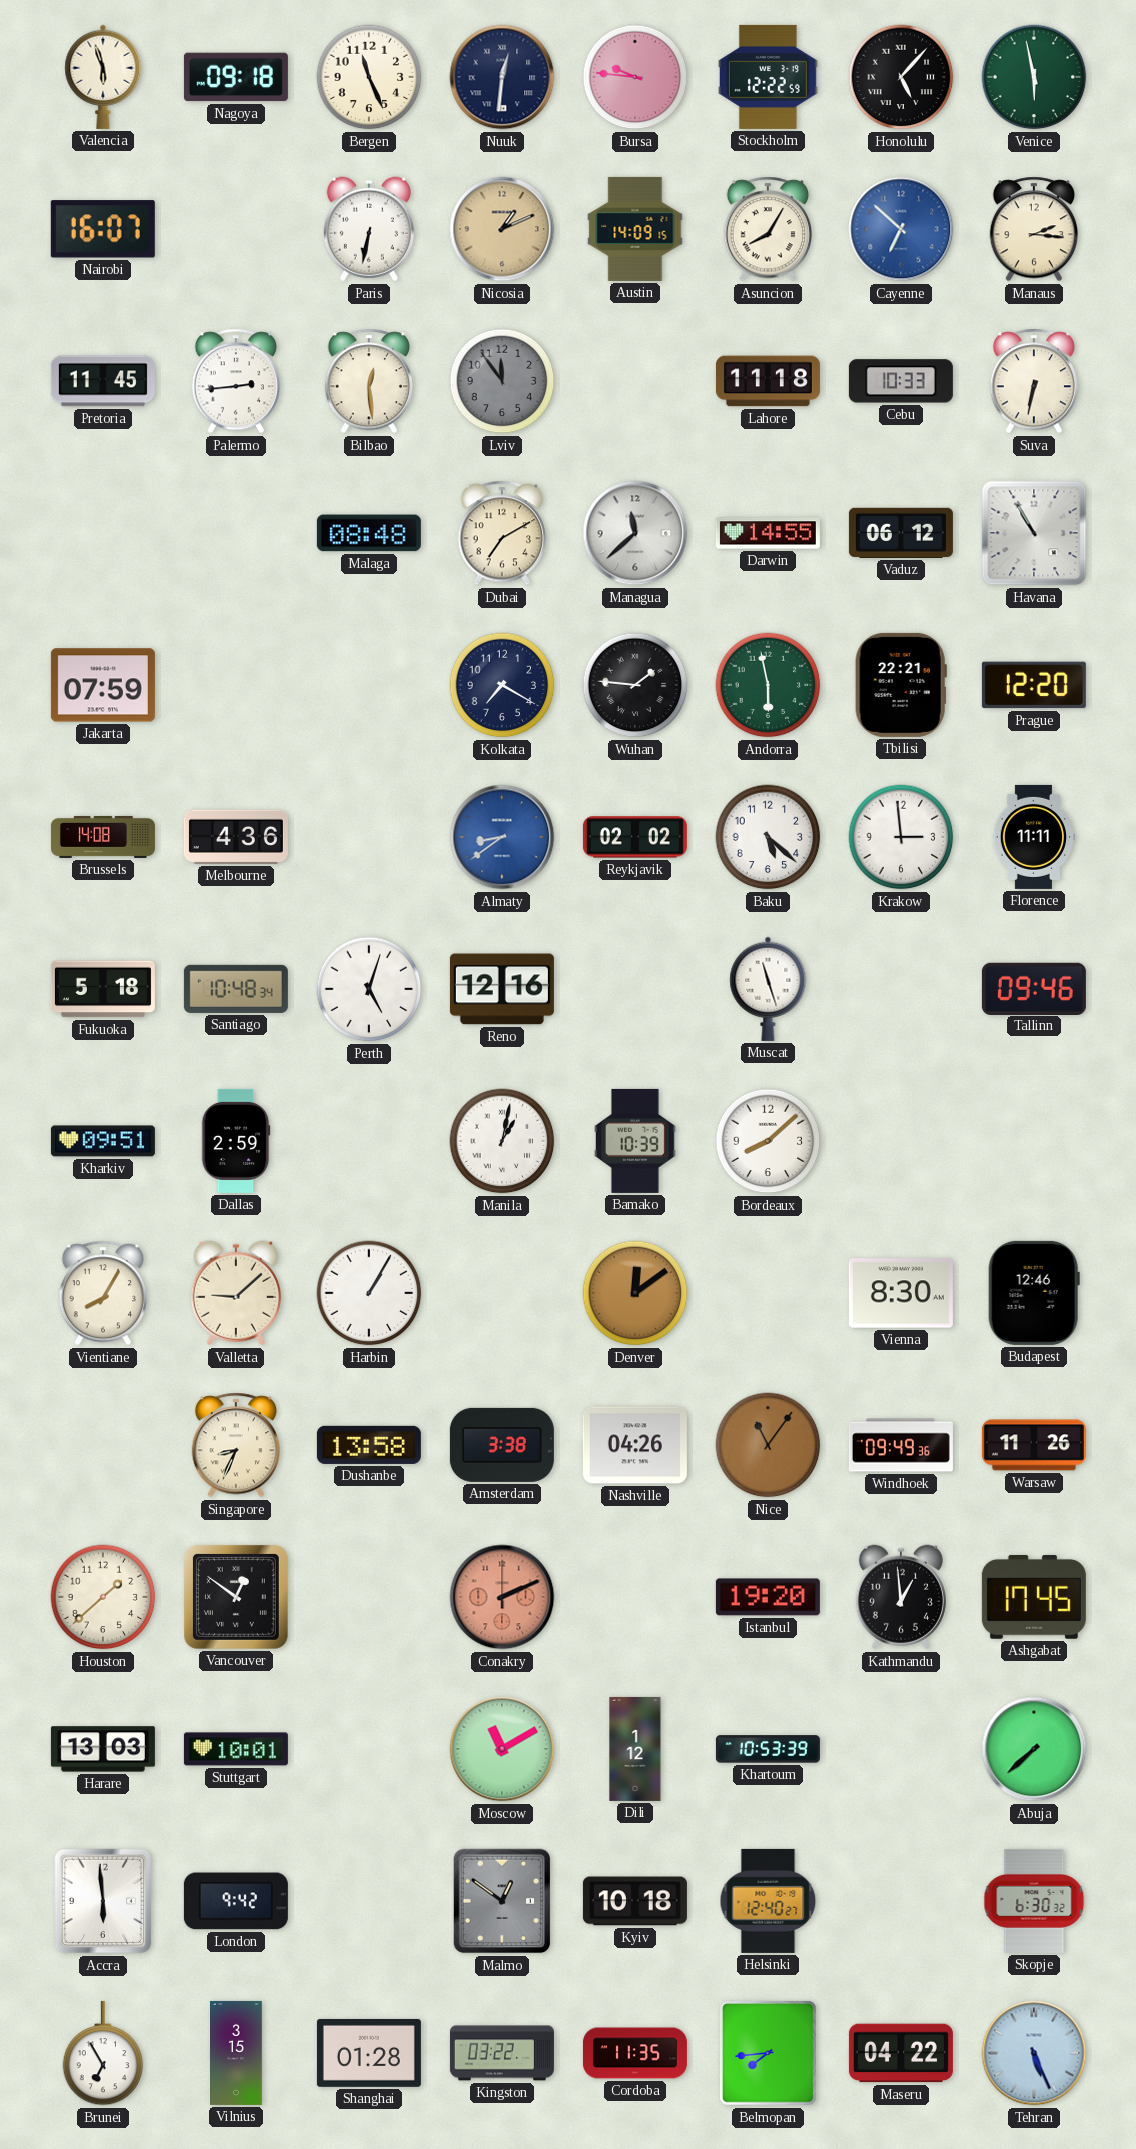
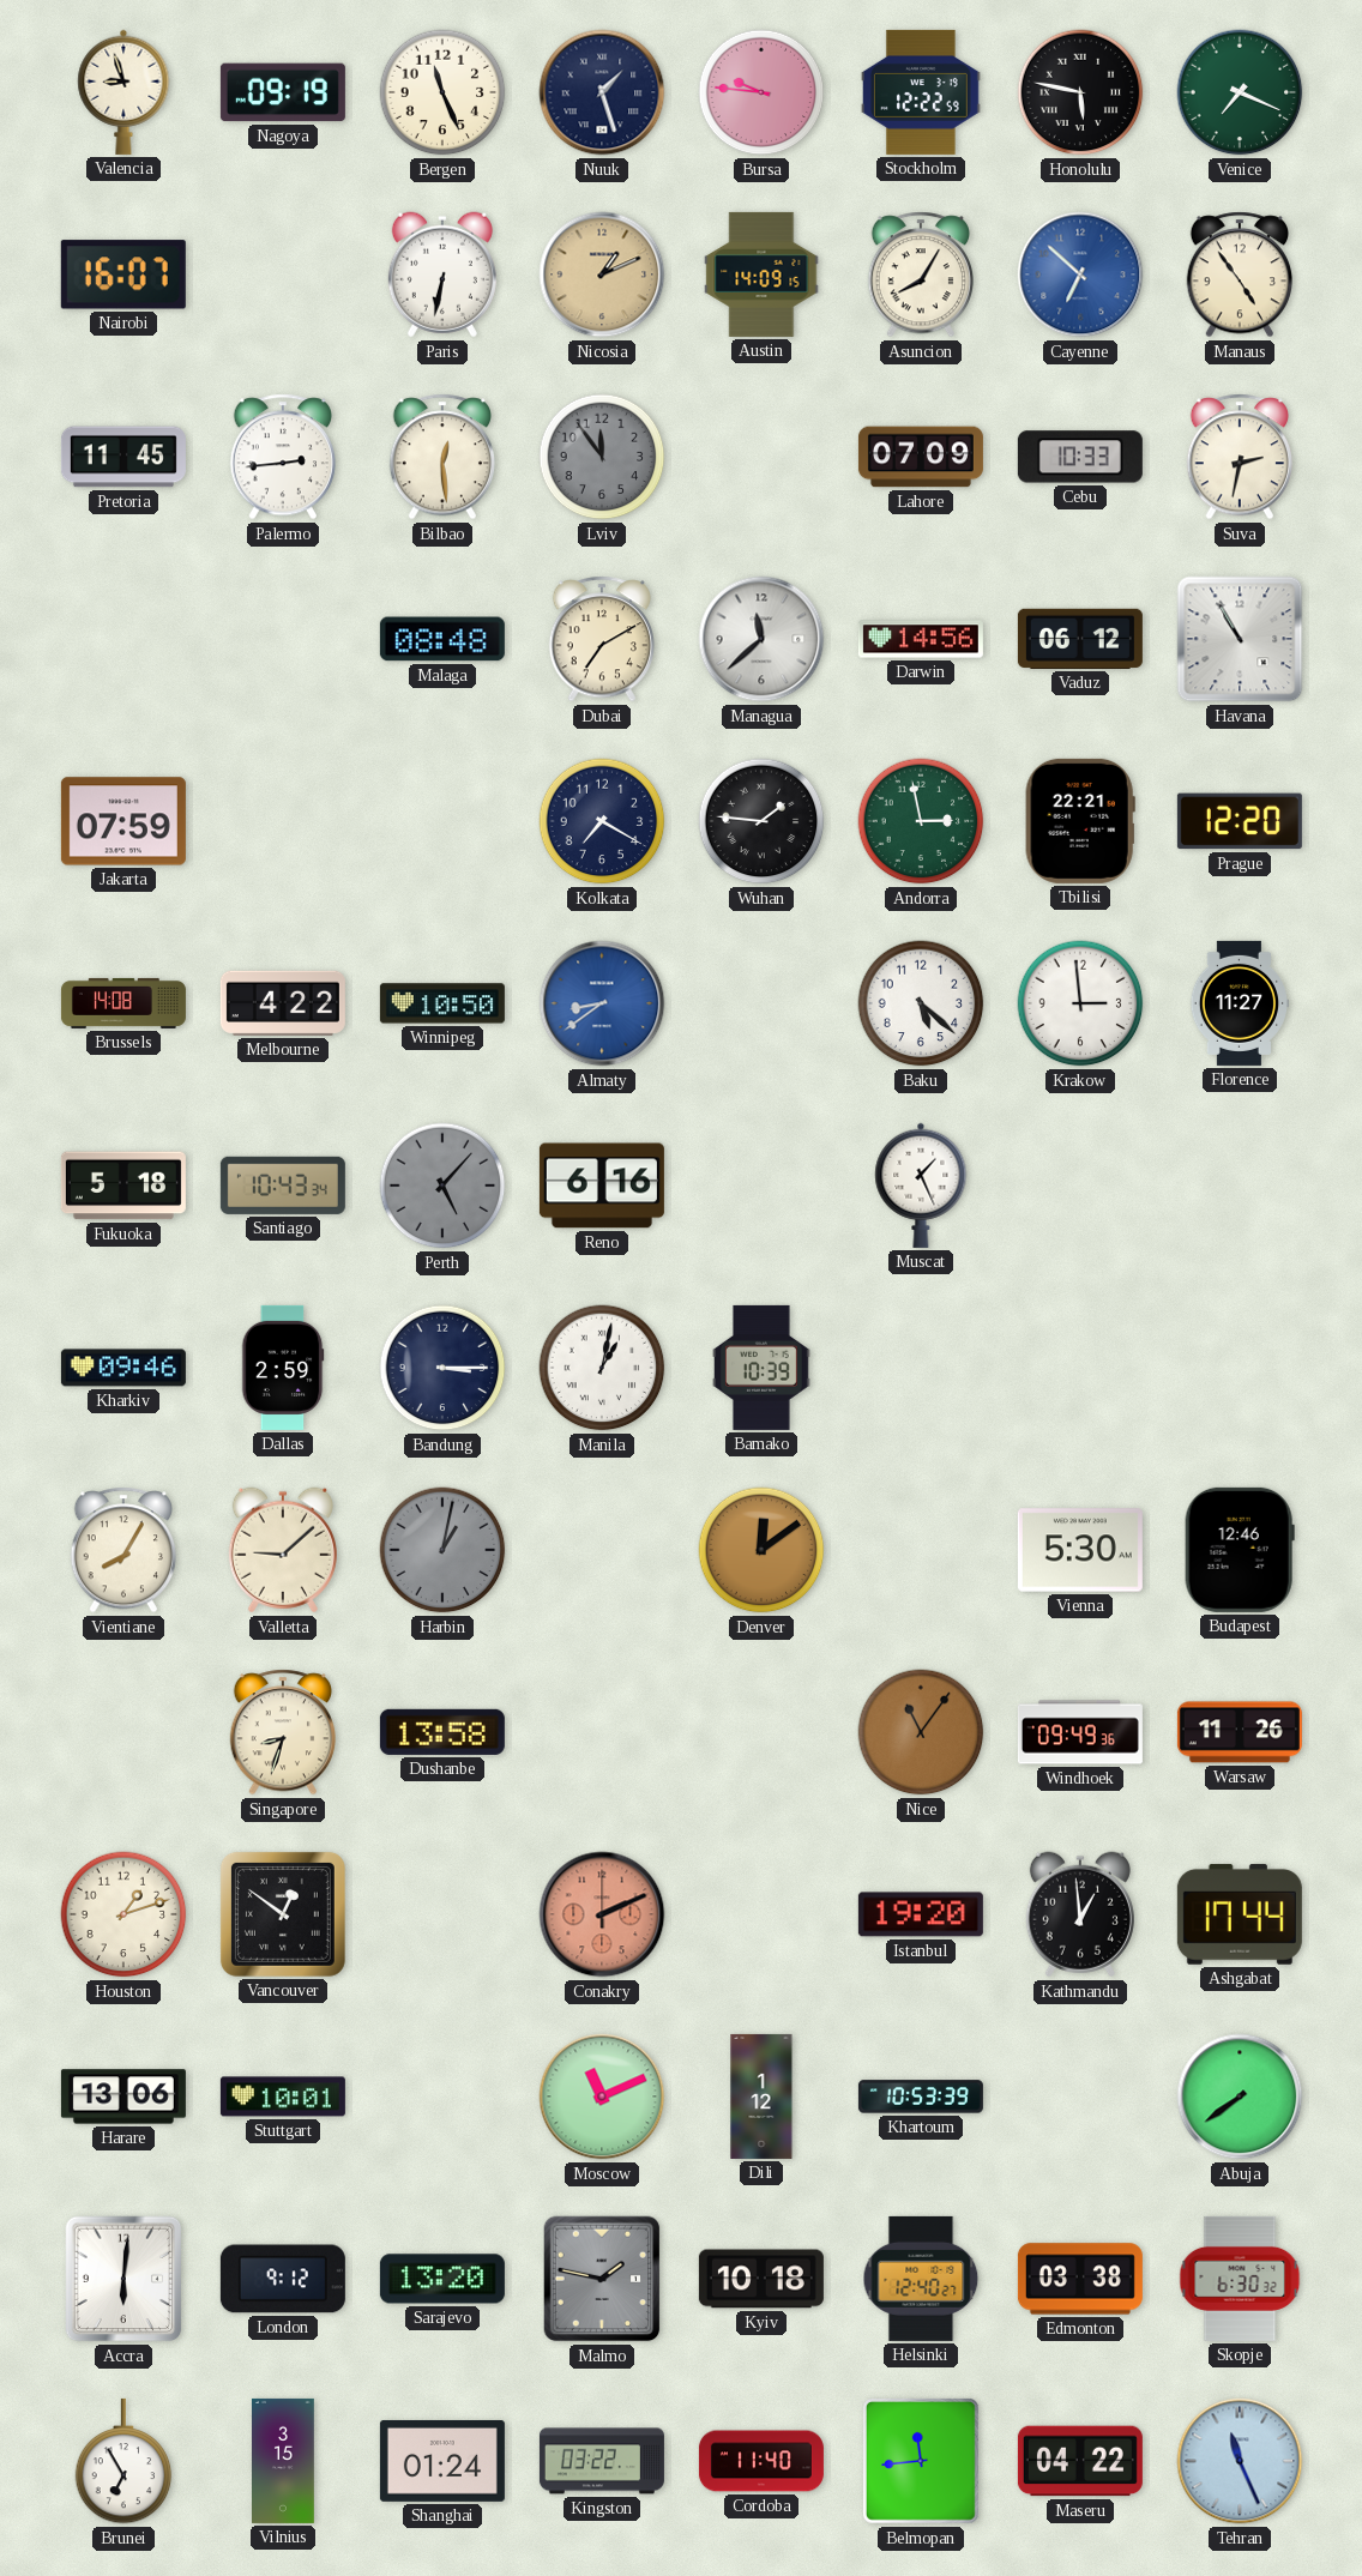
Valencia: 5:57 -> 8:57 (123, 92)
Nagoya: 09:18 -> 09:19 (283, 92)
Nuuk: 12:31 -> 1:27 (602, 92)
Honolulu: 5:07 -> 5:47 (1080, 92)
Venice: 5:58 -> 7:19 (1240, 92)
Manaus: 2:16 -> 4:54 (1240, 275)
Lahore: 11:18 -> 07:09 (921, 457)
Suva: 6:32 -> 2:32 (1240, 457)
Darwin: 14:55 -> 14:56 (921, 639)
Andorra: 5:58 -> 2:58 (921, 821)
Melbourne: 4:36 -> 4:22 (283, 1003)
Winnipeg: none -> 10:50 (442, 1003)
Reykjavik: 02:02 -> none (635, 837)
Florence: 11:11 -> 11:27 (1239, 1003)
Santiago: 10:48 -> 10:43 (283, 1186)
Perth: 5:03 -> 5:07 (442, 1186)
Perth dial: white -> grey (442, 1186)
Reno: 12:16 -> 6:16 (602, 1186)
Muscat: 11:27 -> 1:26 (921, 1186)
Tallinn: 09:46 -> none (1034, 988)
Kharkiv: 09:51 -> 09:46 (123, 1368)
Bandung: none -> 3:15 (442, 1368)
Bordeaux: 8:08 -> none (768, 1141)
Harbin: 1:05 -> 1:02 (442, 1550)
Harbin dial: white -> grey (442, 1550)
Vienna: 8:30 -> 5:30 (1080, 1550)
Singapore: 8:34 -> 8:33 (283, 1732)
Amsterdam: 3:38 -> none (502, 1445)
Nashville: 04:26 -> none (635, 1445)
Houston: 1:38 -> 1:12 (123, 1914)
Ashgabat: 17:45 -> 17:44 (1240, 1914)
Harare: 13:03 -> 13:06 (123, 2097)
Moscow: 11:10 -> 11:11 (602, 2097)
Abuja: 7:38 -> 7:39 (1240, 2097)
Accra: 5:59 -> 6:01 (123, 2279)
London: 9:42 -> 9:12 (283, 2279)
Sarajevo: none -> 13:20 (442, 2279)
Malmo: 12:51 -> 1:47 (602, 2279)
Edmonton: none -> 03:38 (1080, 2279)
Shanghai: 01:28 -> 01:24 (442, 2461)
Cordoba: 11:35 -> 11:40 (761, 2461)
Belmopan: 7:44 -> 11:44 (921, 2461)
Tehran: 5:26 -> 11:26 (1240, 2461)
